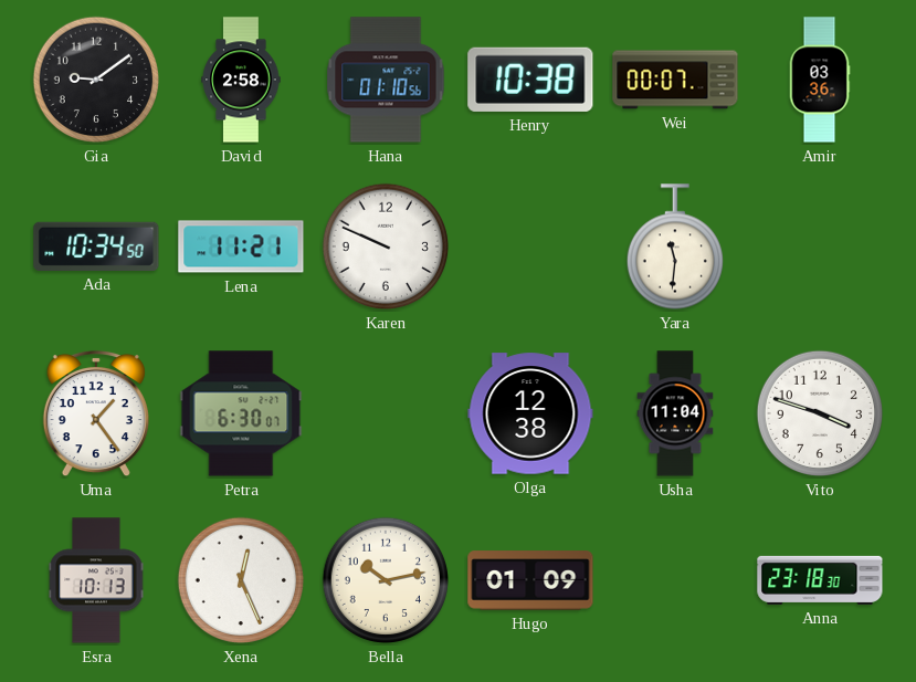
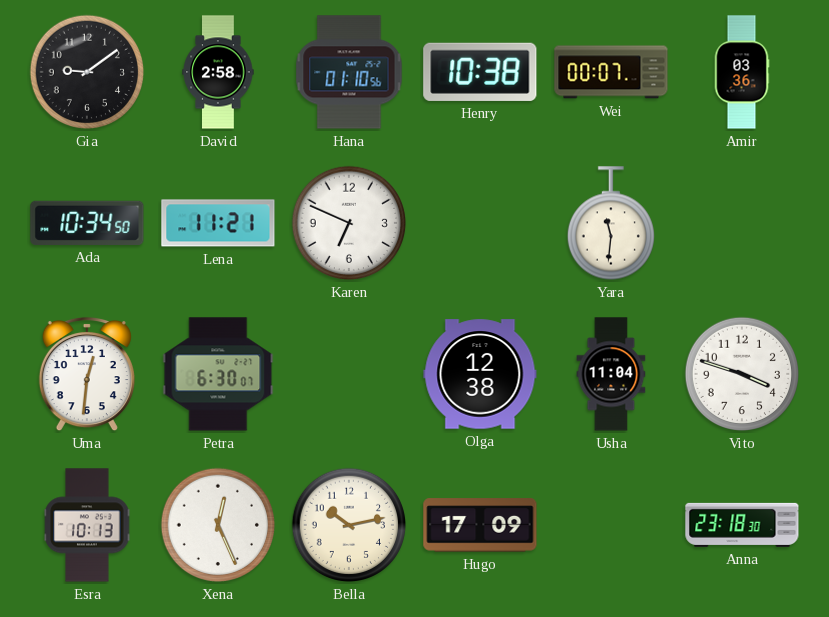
Karen: 9:49 -> 6:49 (349, 223)
Uma: 1:24 -> 12:31 (87, 374)
Hugo: 01:09 -> 17:09 (480, 525)
